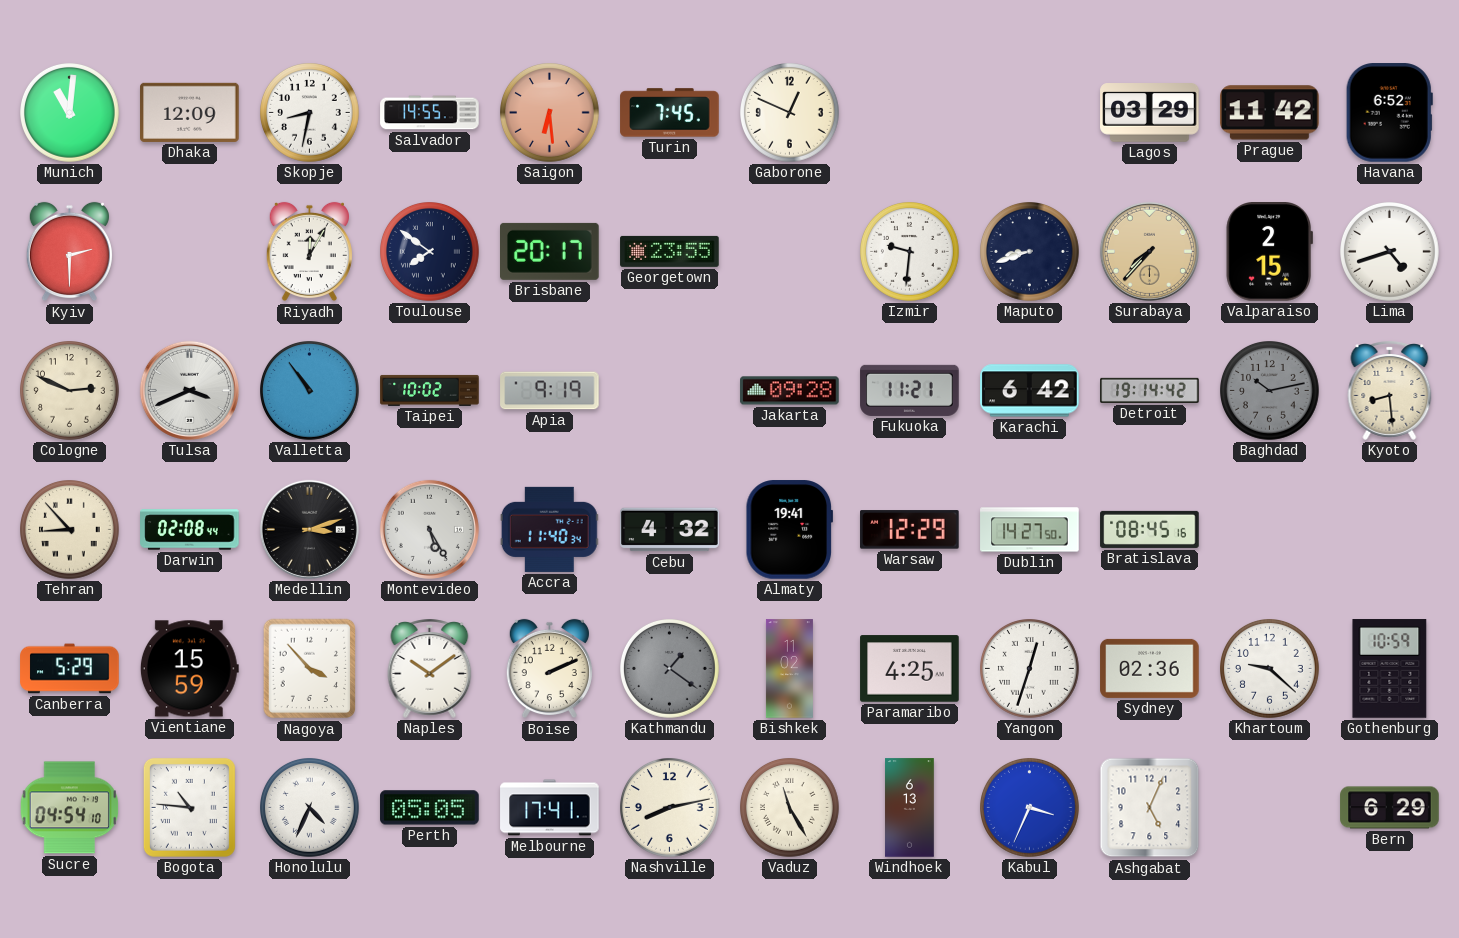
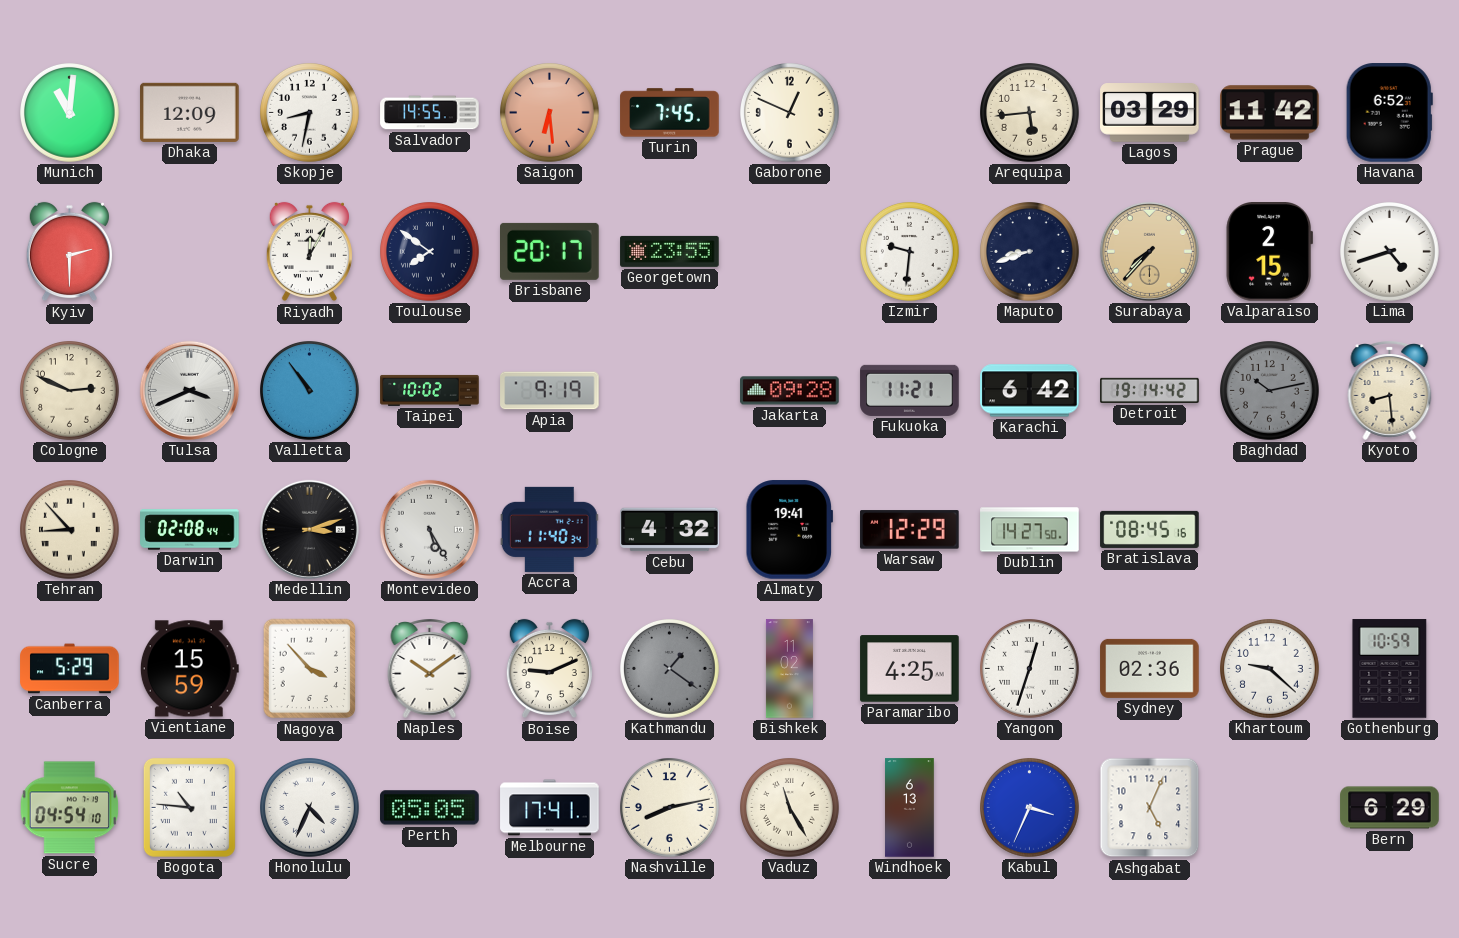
Arequipa: none -> 5:44 (1030, 113)
Boise: 2:11 -> 9:11 (549, 669)
